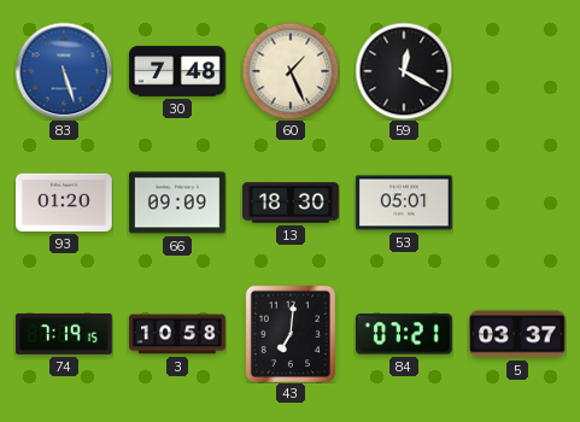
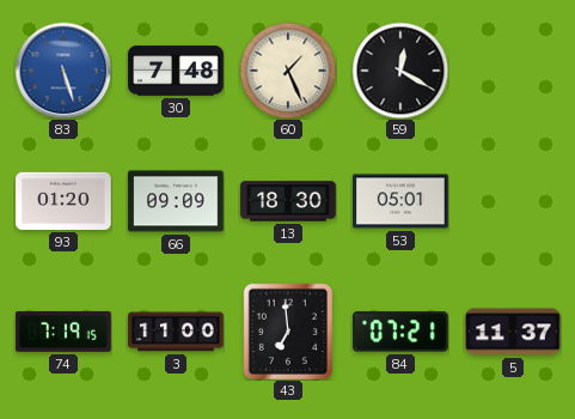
3: 10:58 -> 11:00 (176, 332)
43: 7:01 -> 6:59 (288, 332)
5: 03:37 -> 11:37 (514, 332)
